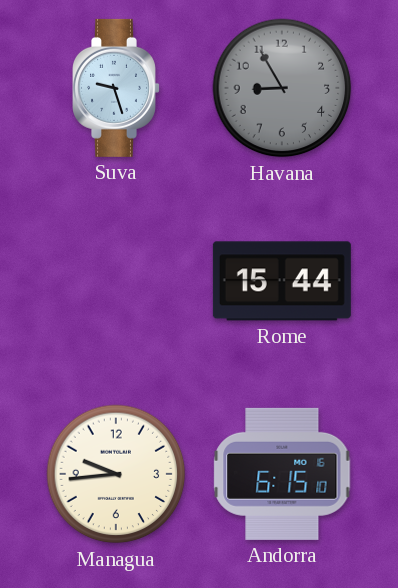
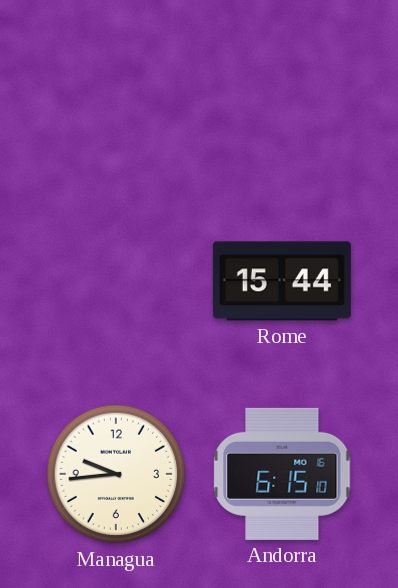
Suva: 9:27 -> none (117, 88)
Havana: 8:55 -> none (282, 88)
